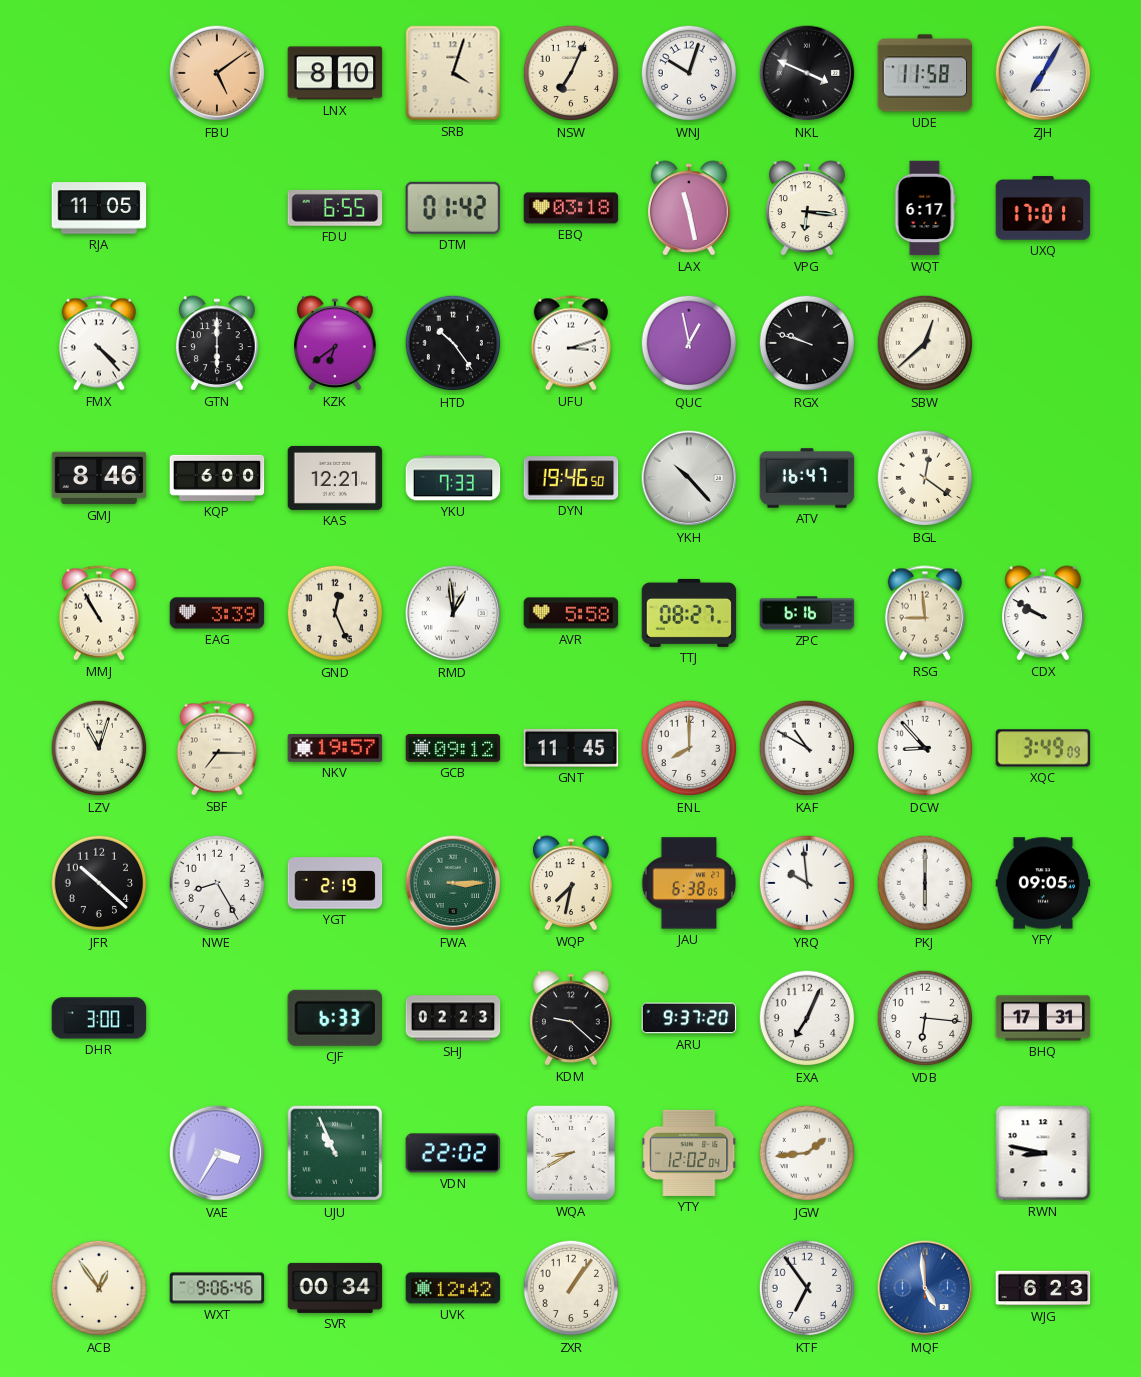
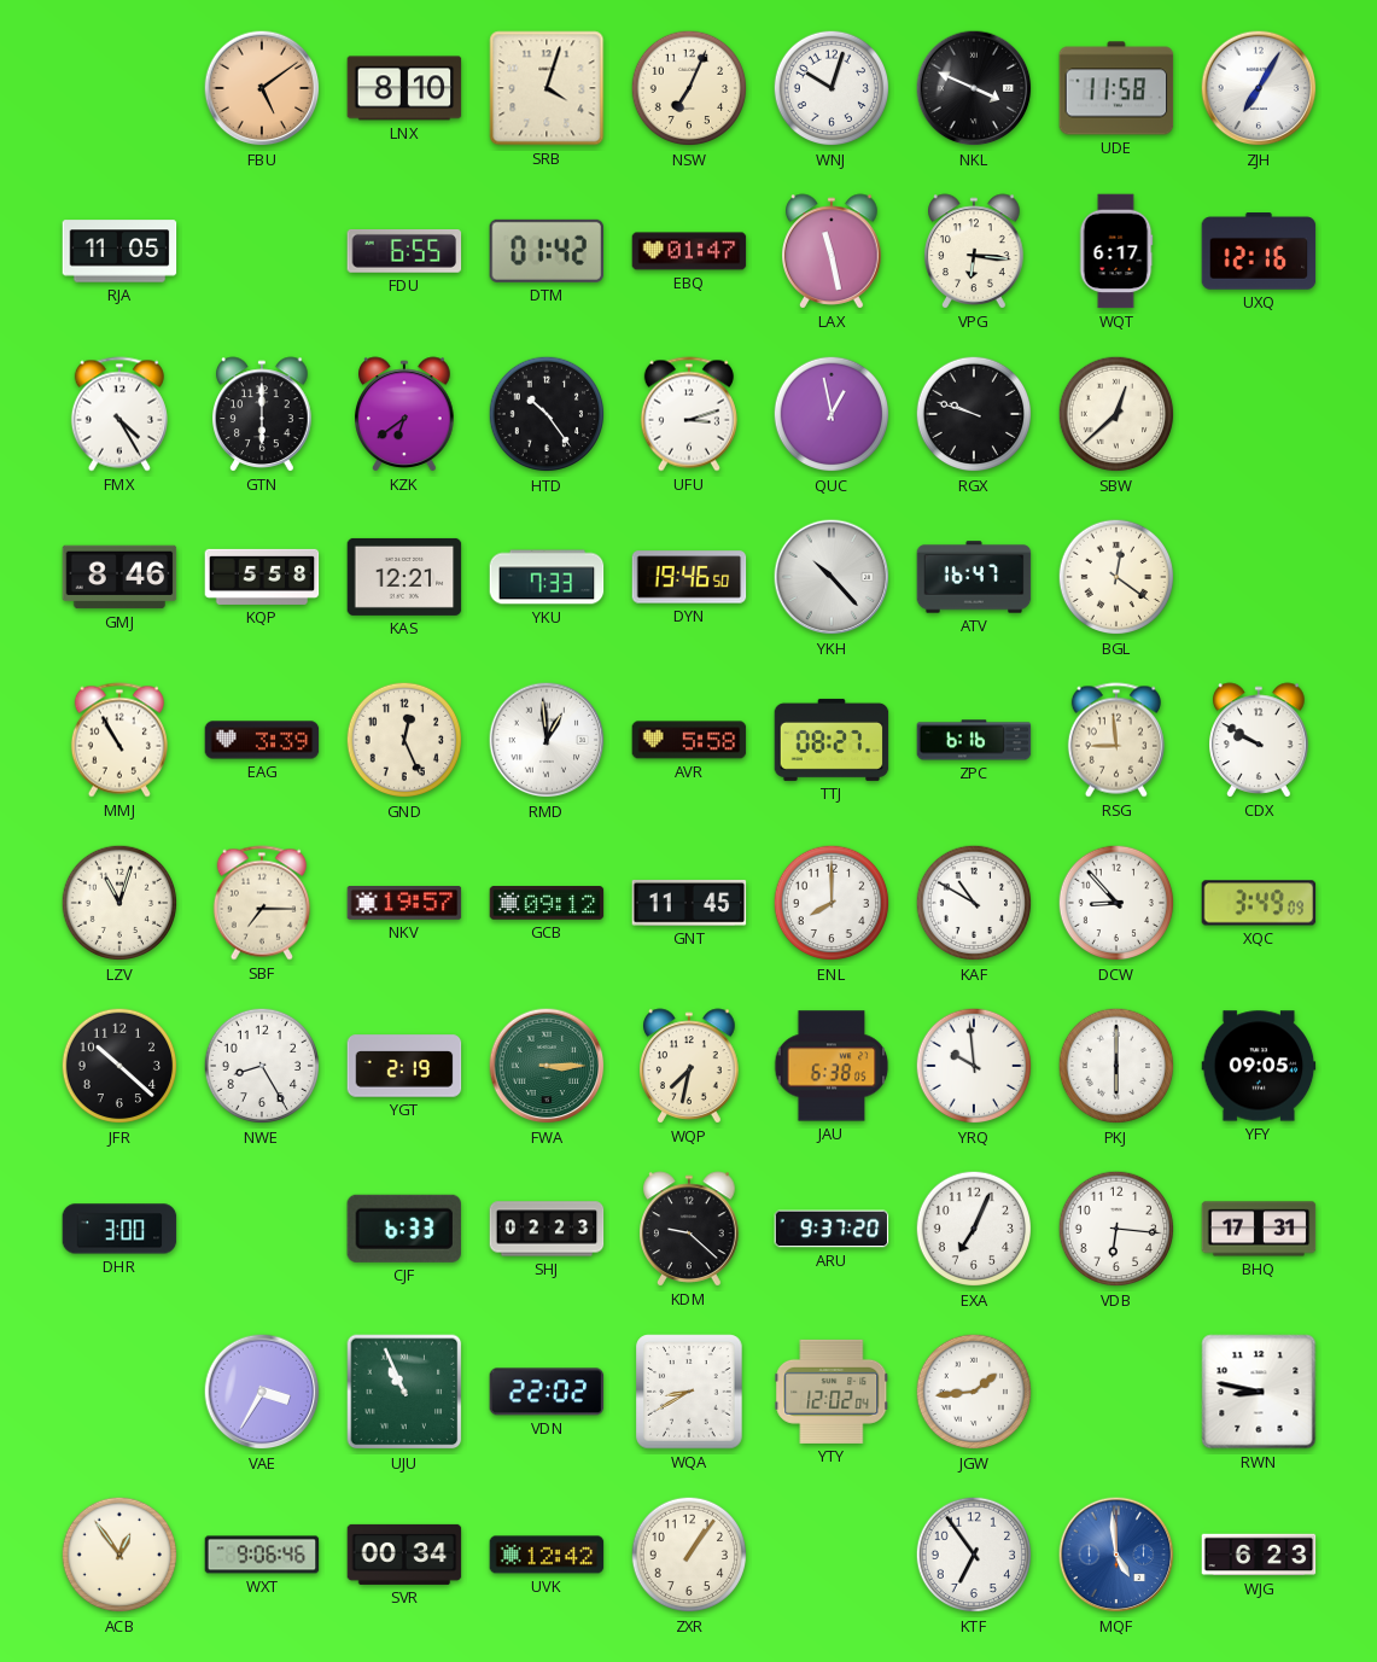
EBQ: 03:18 -> 01:47 (689, 251)
UXQ: 17:01 -> 12:16 (1259, 251)
FMX: 4:23 -> 4:25 (119, 414)
KQP: 6:00 -> 5:58 (262, 577)
